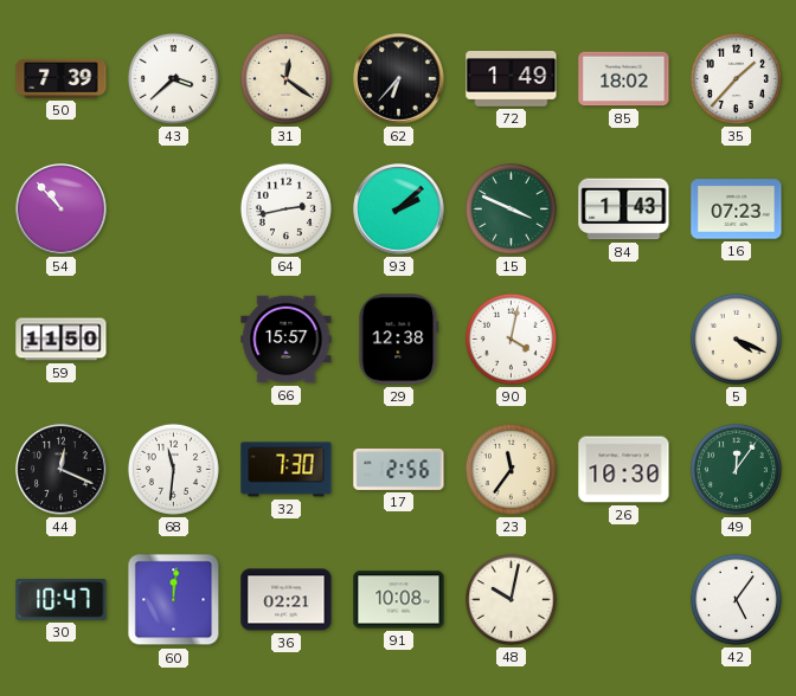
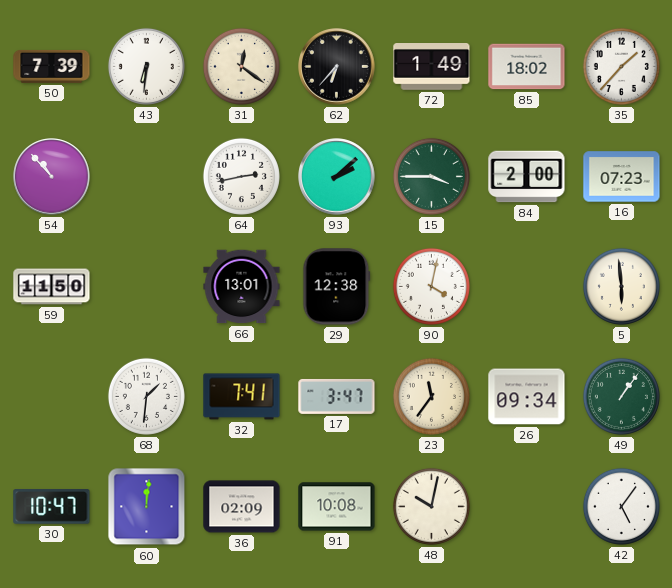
43: 3:38 -> 6:31 (146, 66)
15: 3:49 -> 3:45 (431, 176)
84: 1:43 -> 2:00 (527, 177)
66: 15:57 -> 13:01 (242, 287)
5: 4:19 -> 5:59 (621, 286)
44: 12:19 -> none (62, 470)
68: 11:31 -> 1:31 (146, 396)
32: 7:30 -> 7:41 (242, 397)
17: 2:56 -> 3:47 (337, 396)
26: 10:30 -> 09:34 (527, 397)
49: 12:06 -> 1:06 (621, 396)
36: 02:21 -> 02:09 (242, 507)
